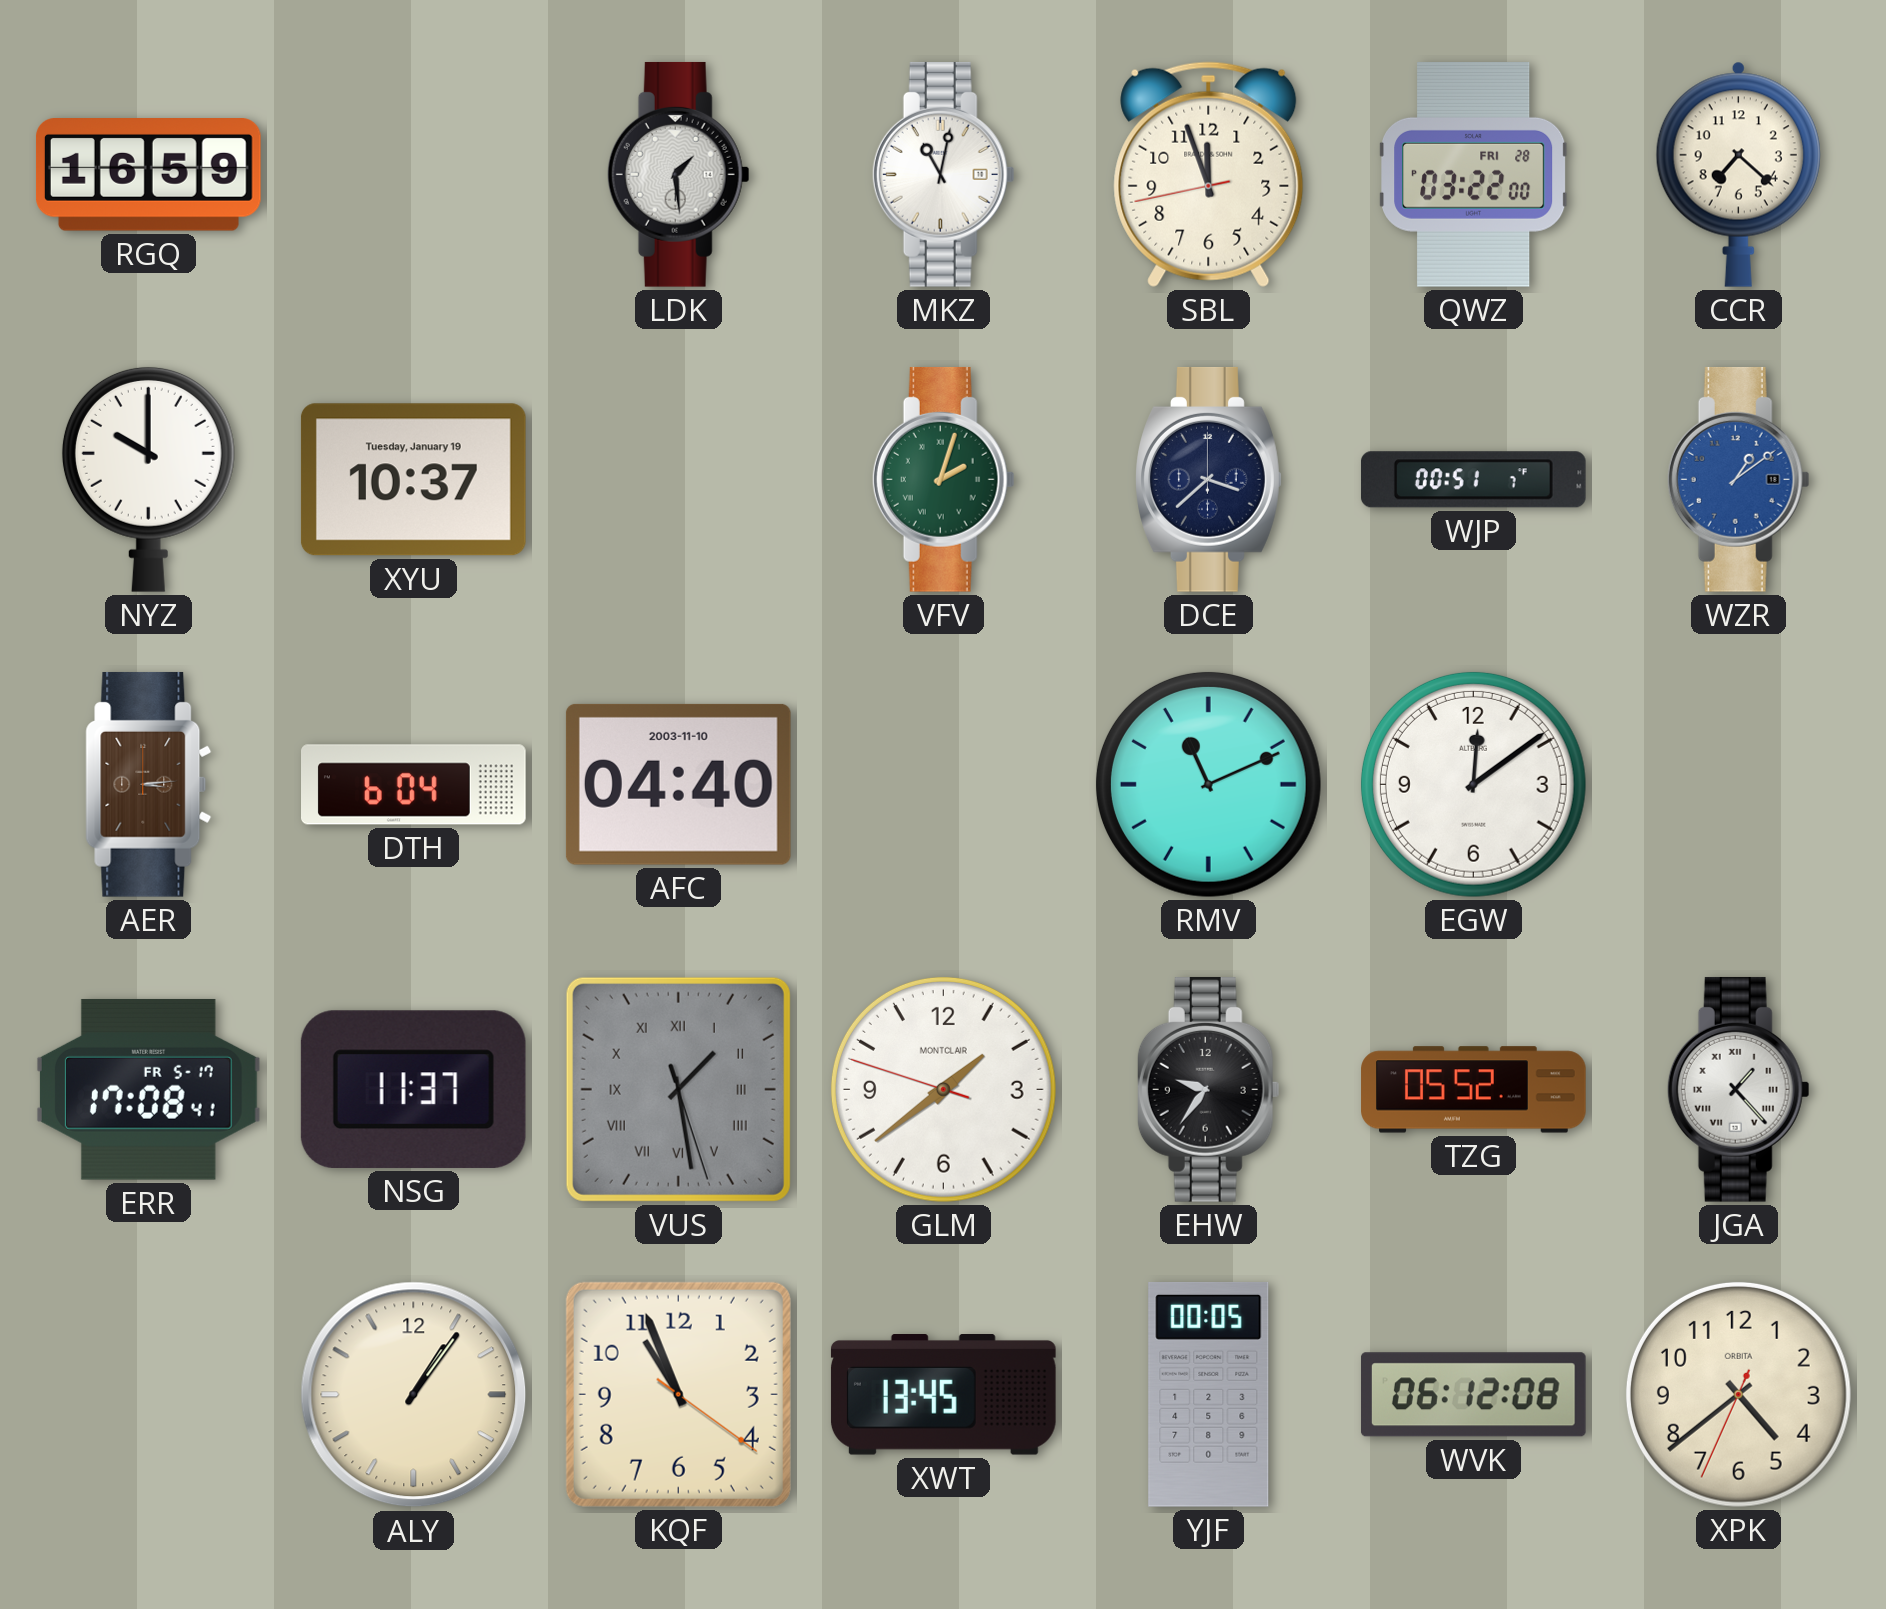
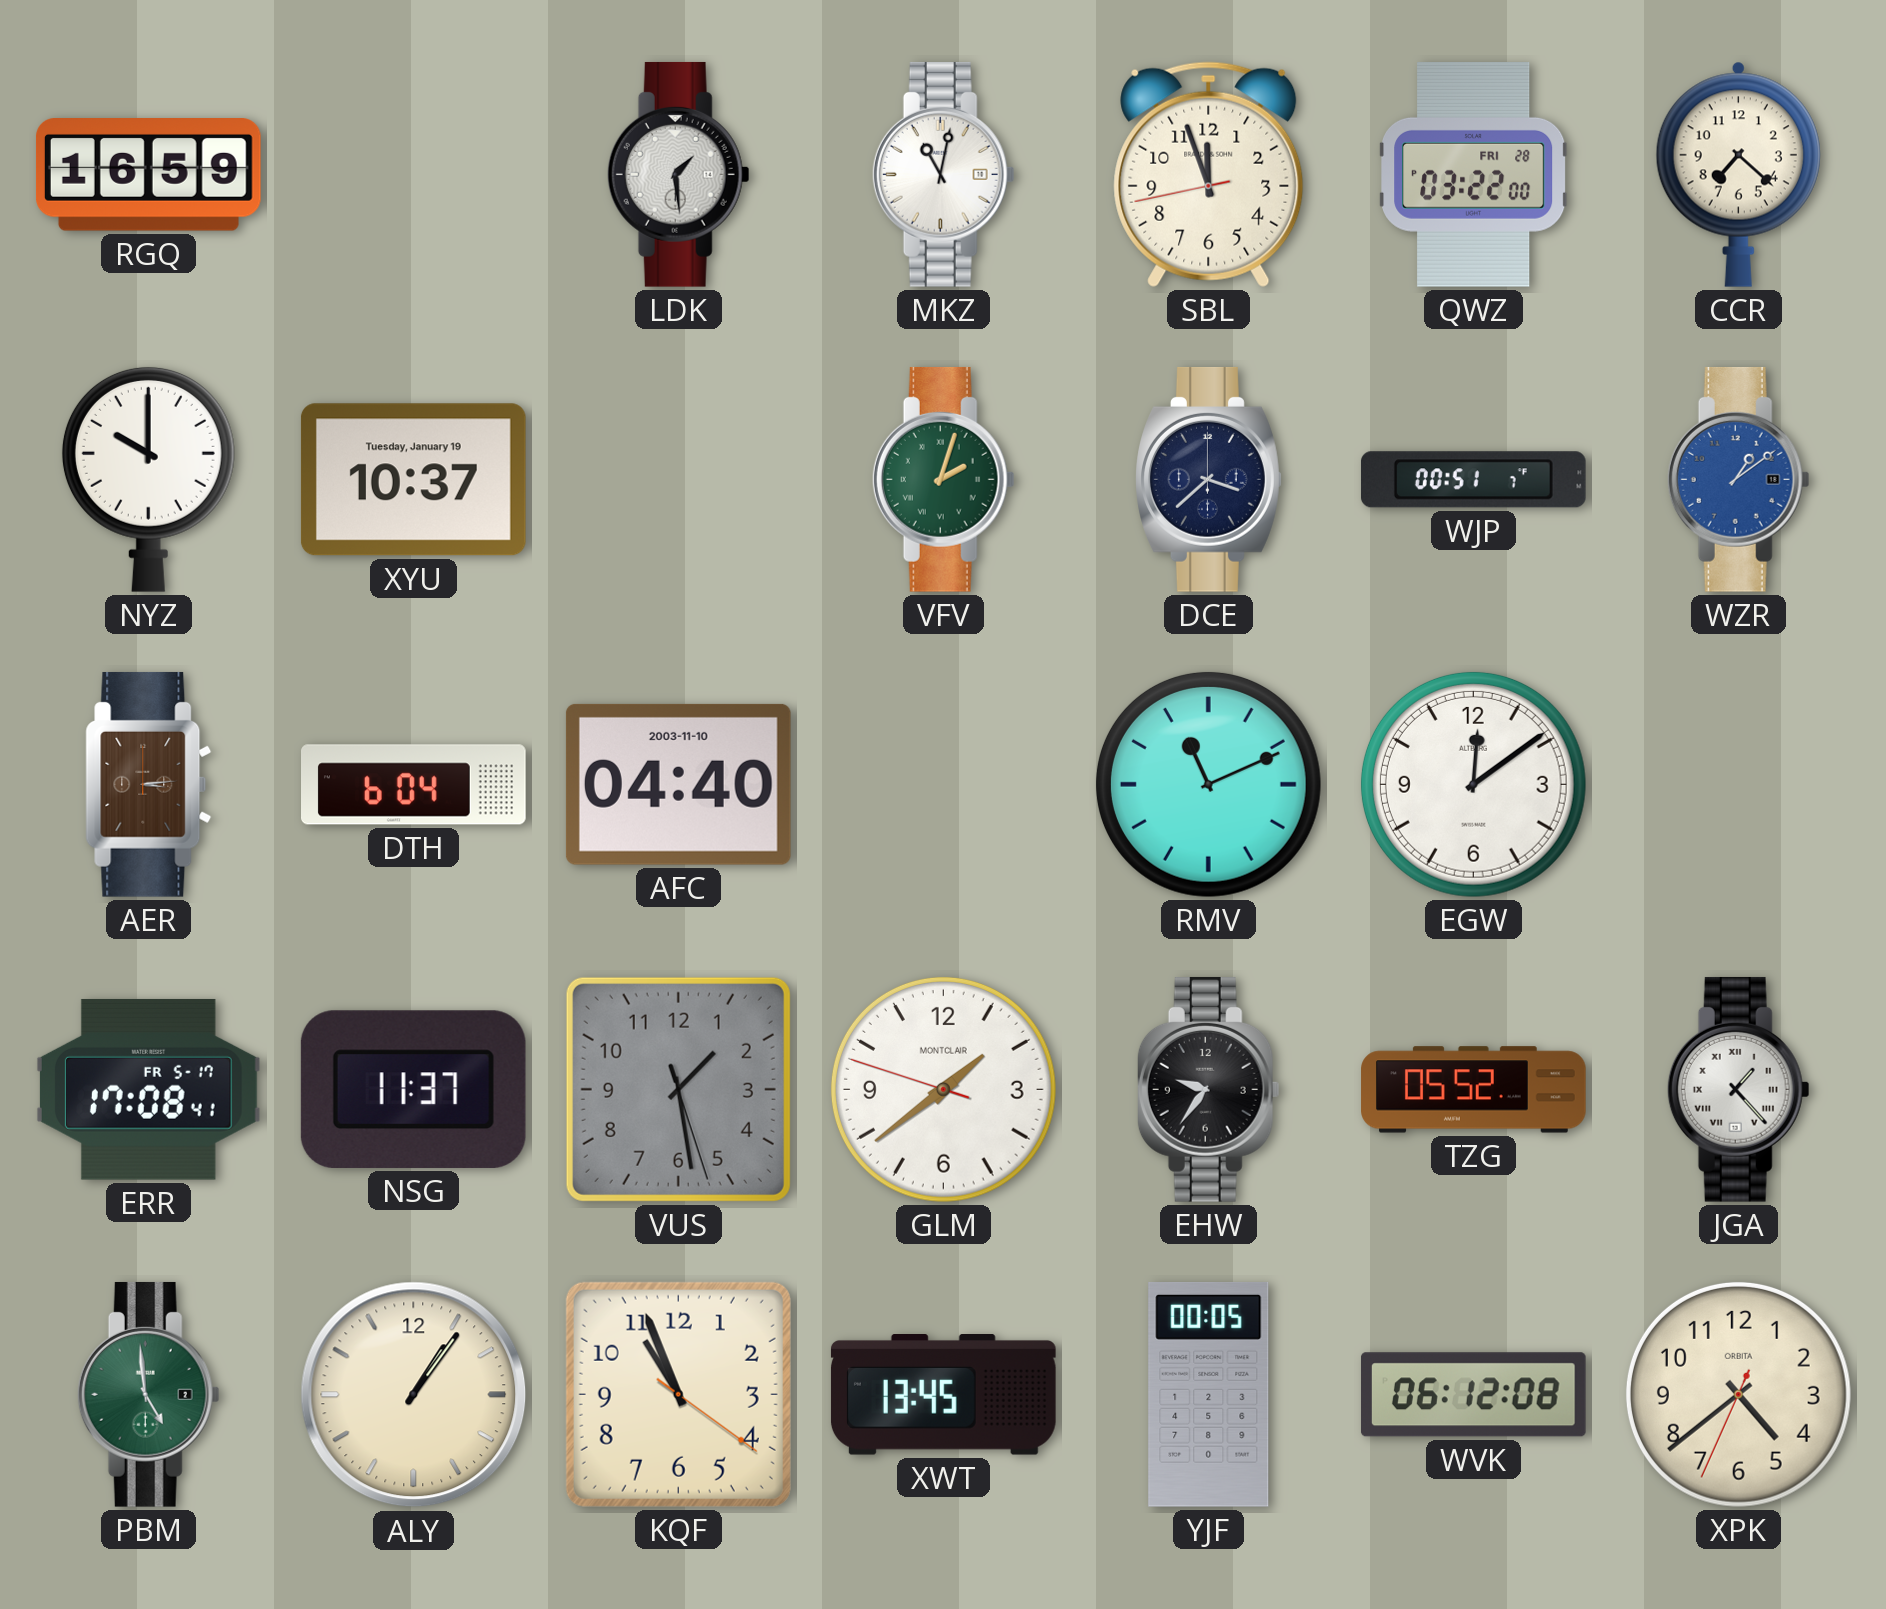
VUS numerals: Roman -> Arabic (678, 1089)
PBM: none -> 4:59 (148, 1394)
